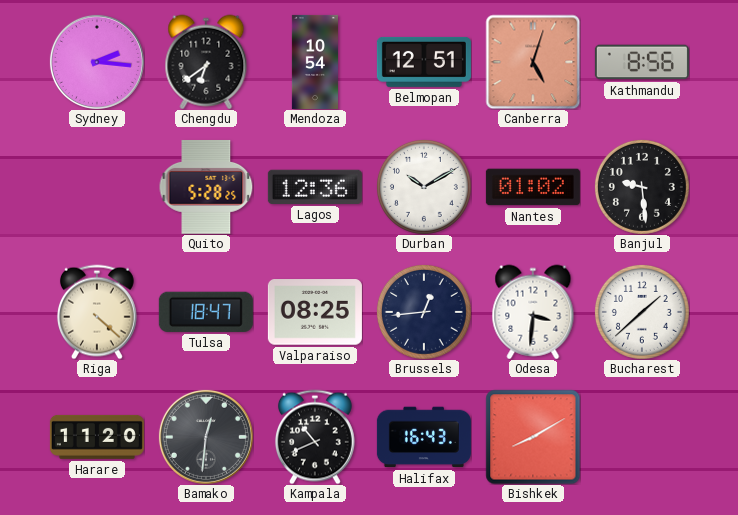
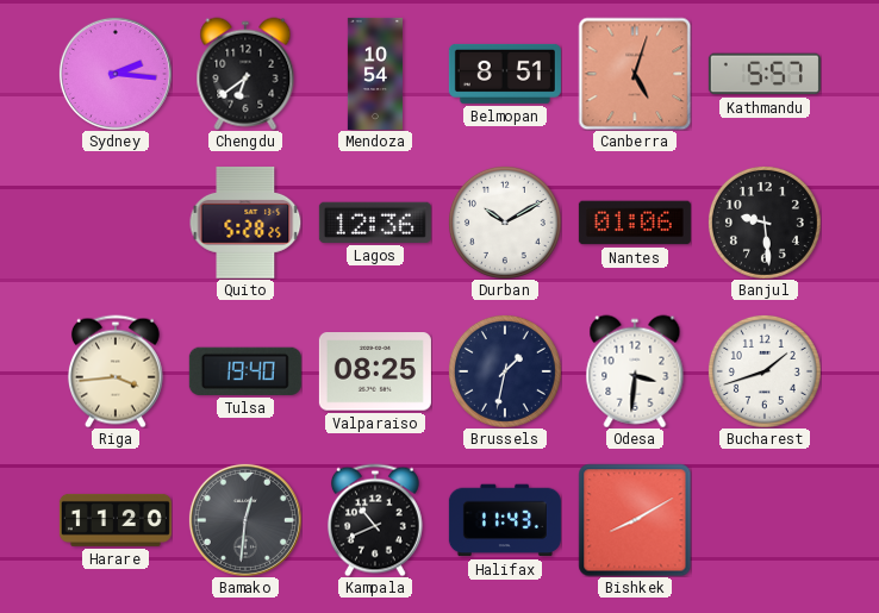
Belmopan: 12:51 -> 8:51 (505, 74)
Kathmandu: 8:56 -> 5:57 (765, 74)
Nantes: 01:02 -> 01:06 (635, 223)
Riga: 4:22 -> 3:44 (116, 371)
Tulsa: 18:47 -> 19:40 (245, 371)
Brussels: 12:44 -> 1:32 (505, 371)
Bucharest: 1:38 -> 1:42 (765, 371)
Halifax: 16:43 -> 11:43 (505, 520)
